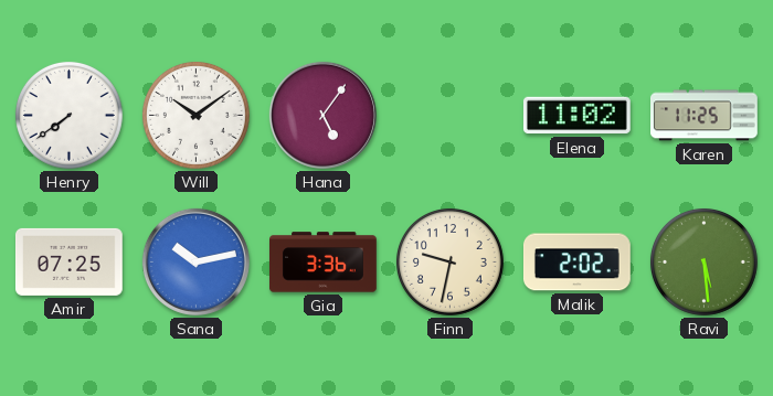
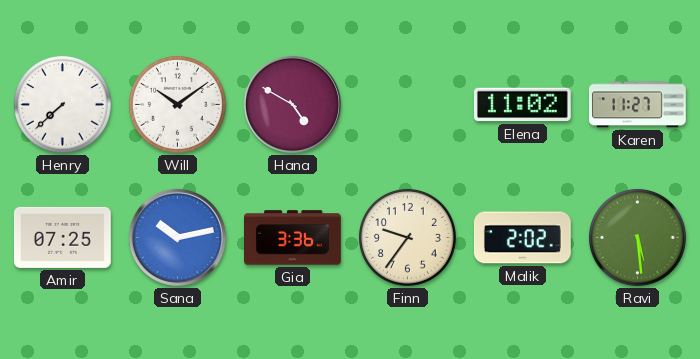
Henry: 7:39 -> 7:38 (62, 104)
Hana: 5:06 -> 4:50 (292, 104)
Karen: 11:25 -> 11:27 (638, 105)
Finn: 9:32 -> 9:36 (407, 237)
